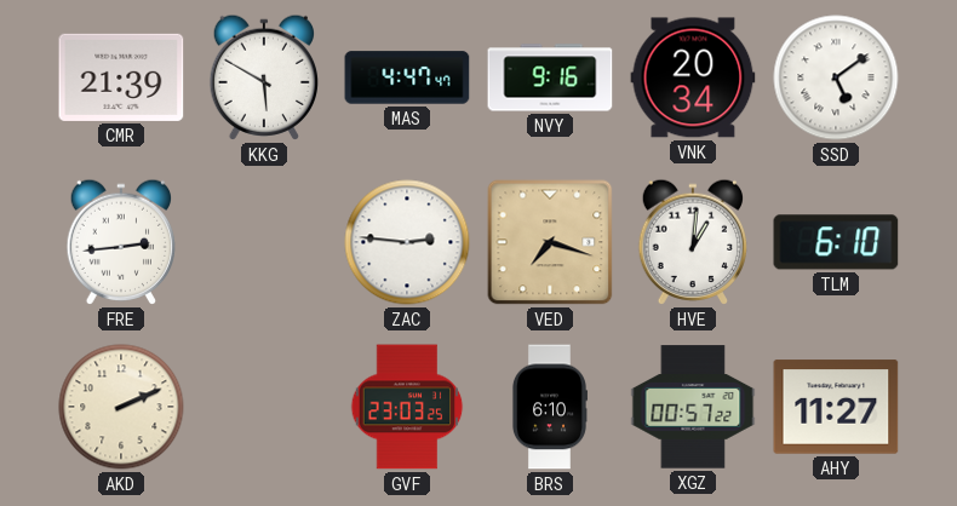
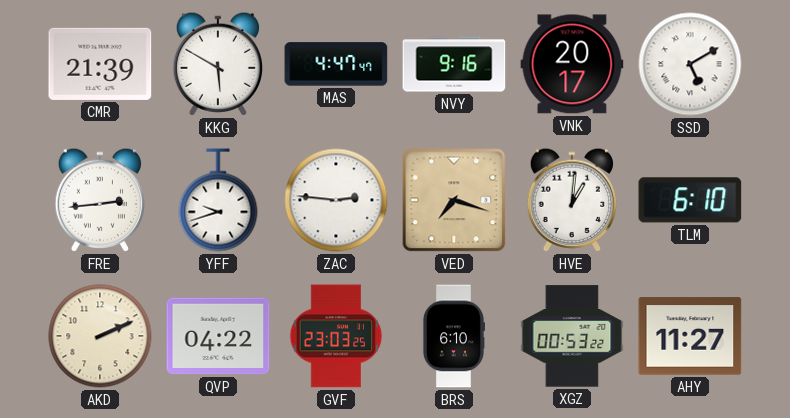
VNK: 20:34 -> 20:17 (572, 64)
SSD: 5:09 -> 5:10 (690, 64)
YFF: none -> 9:42 (218, 200)
QVP: none -> 04:22 (218, 336)
XGZ: 00:57 -> 00:53 (572, 336)
